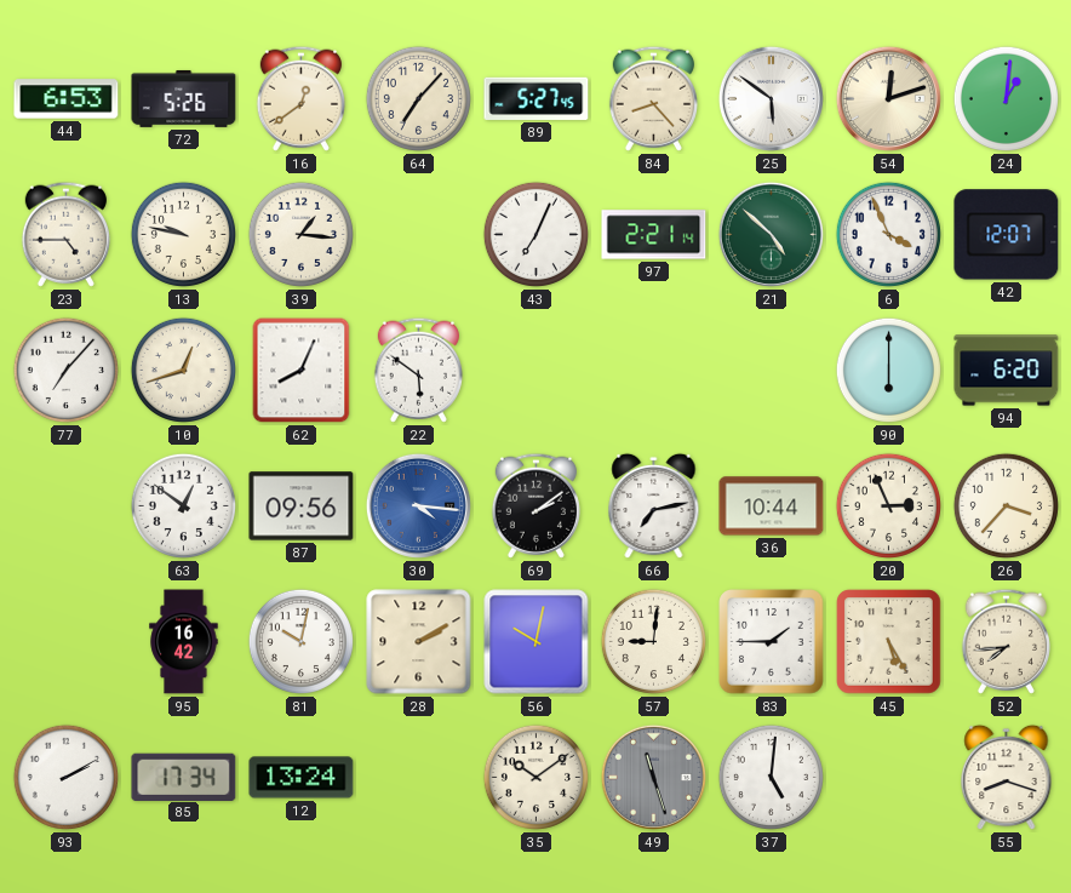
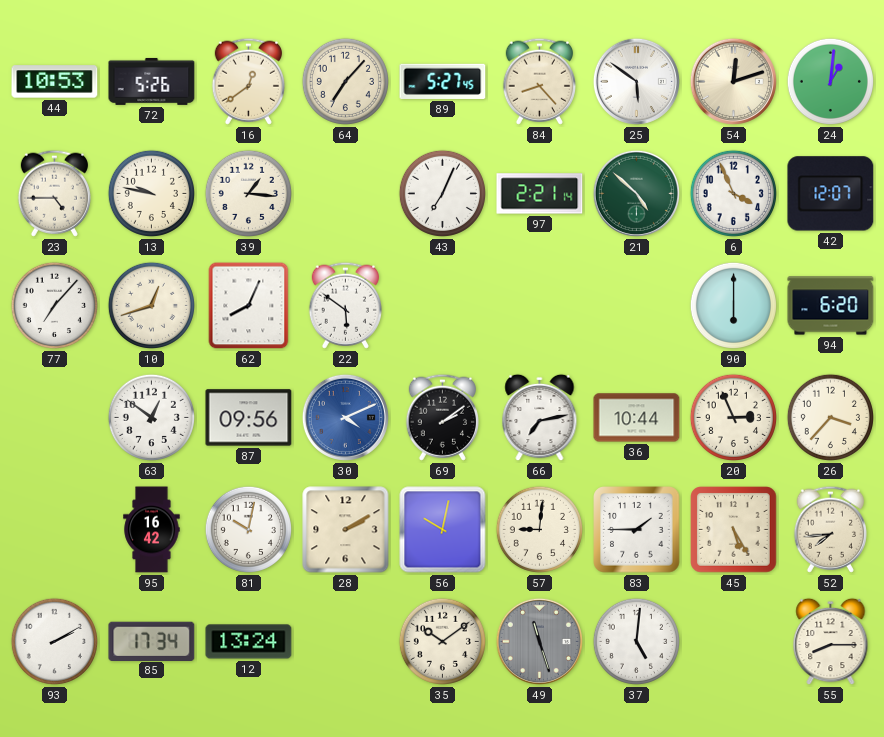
44: 6:53 -> 10:53 (55, 82)
30: 4:16 -> 4:11 (345, 417)
55: 8:18 -> 8:15 (831, 642)
